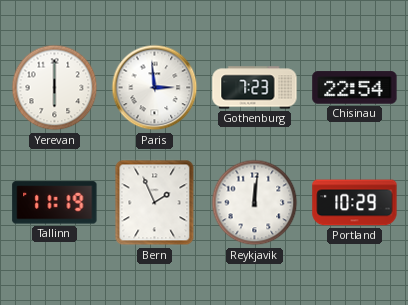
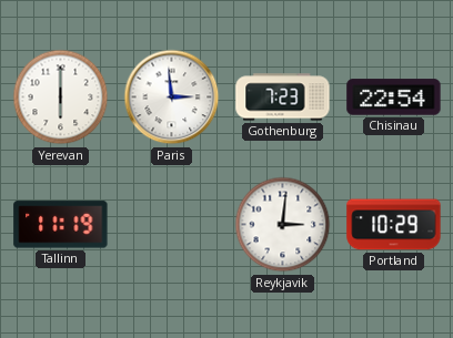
Bern: 1:56 -> none (155, 203)
Reykjavik: 12:01 -> 3:01 (283, 225)
